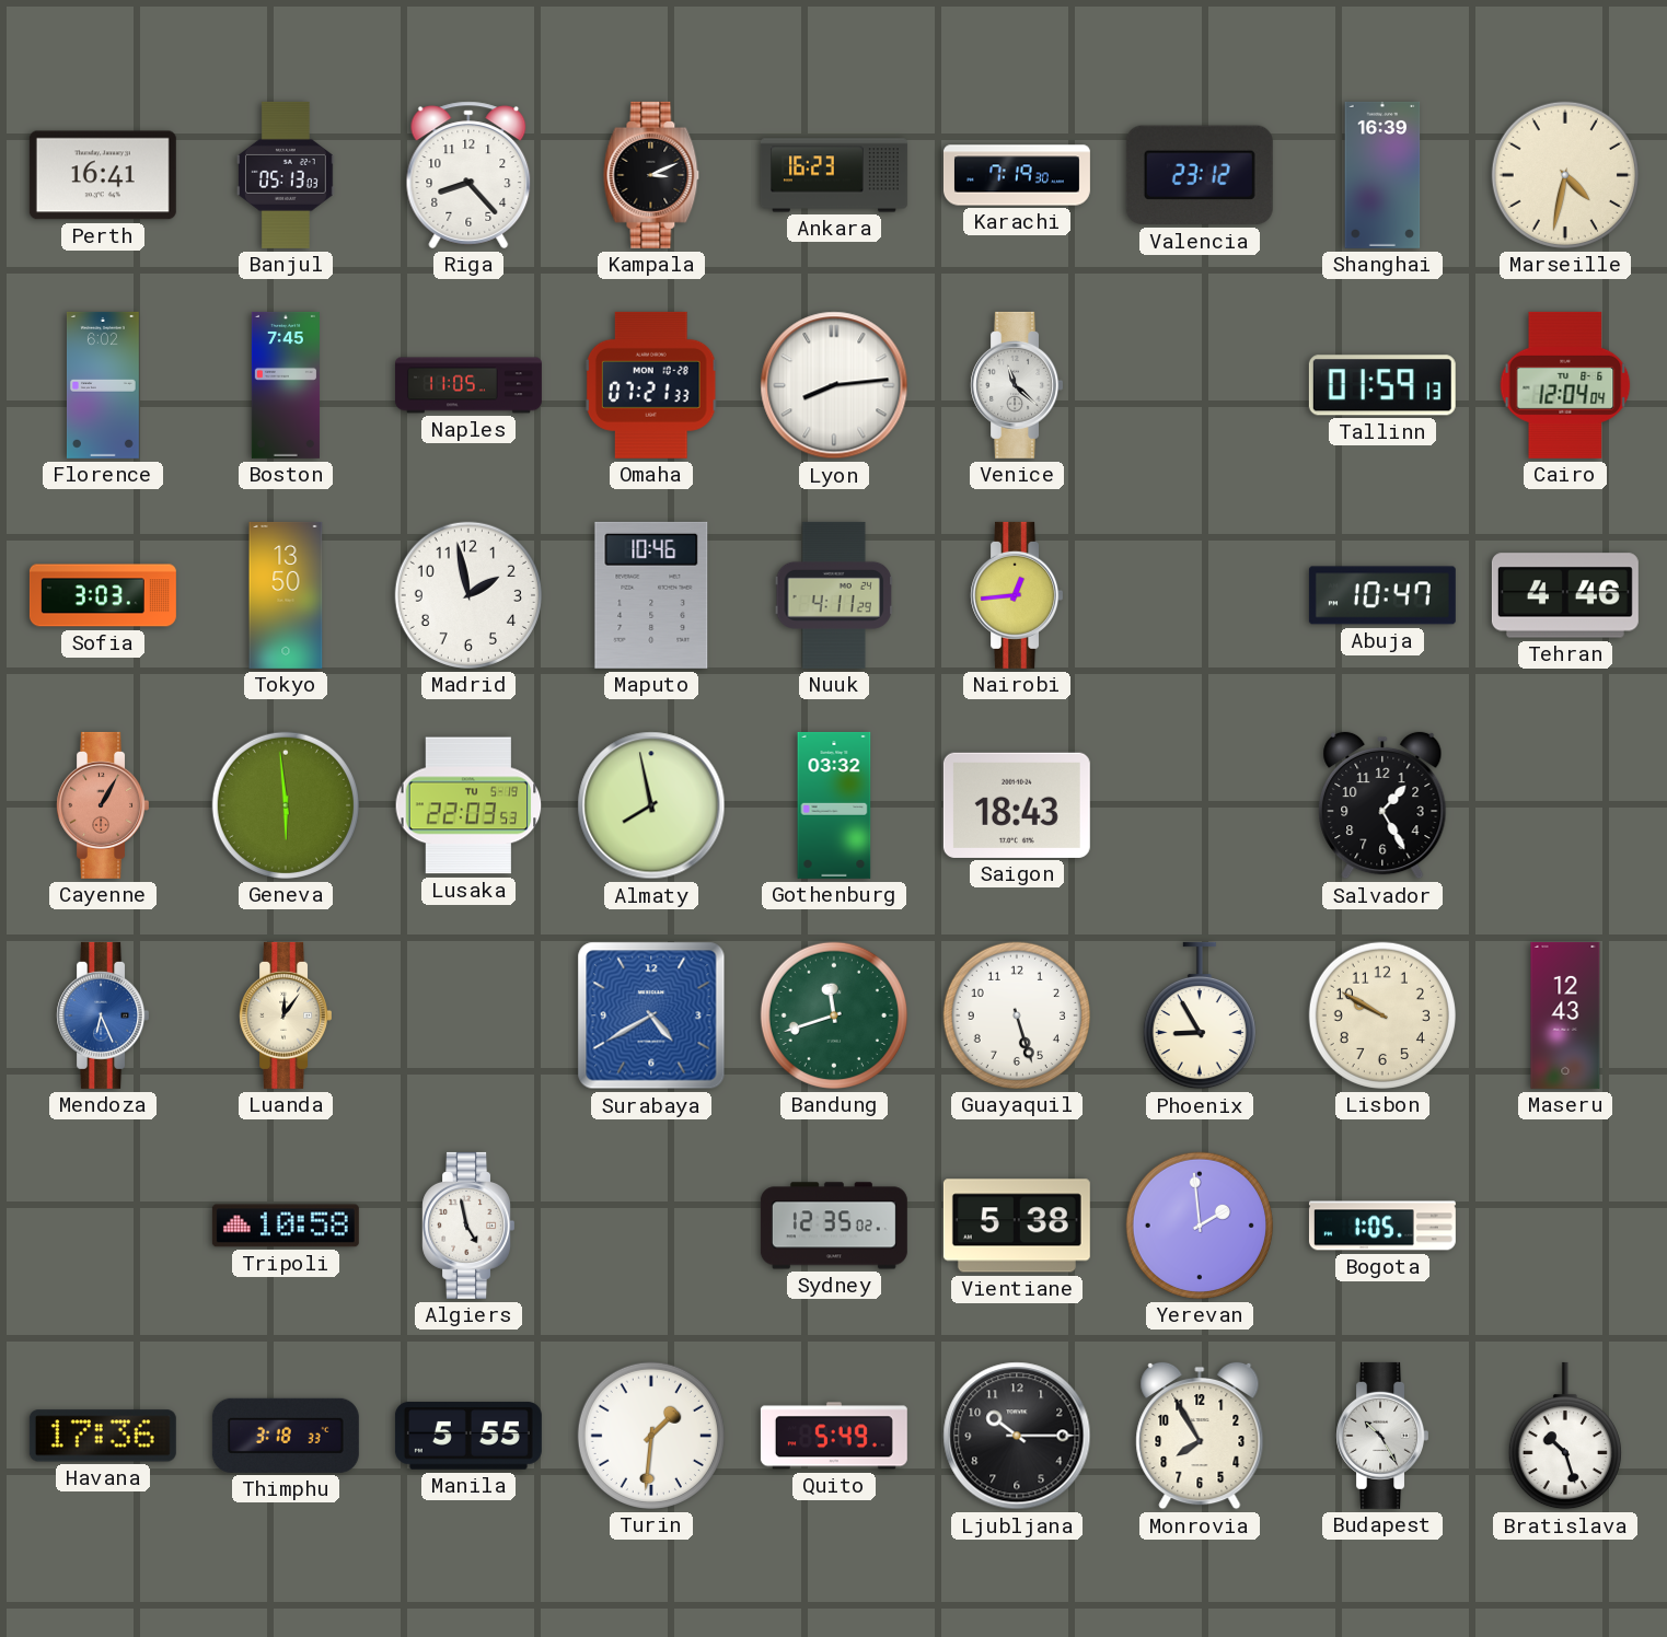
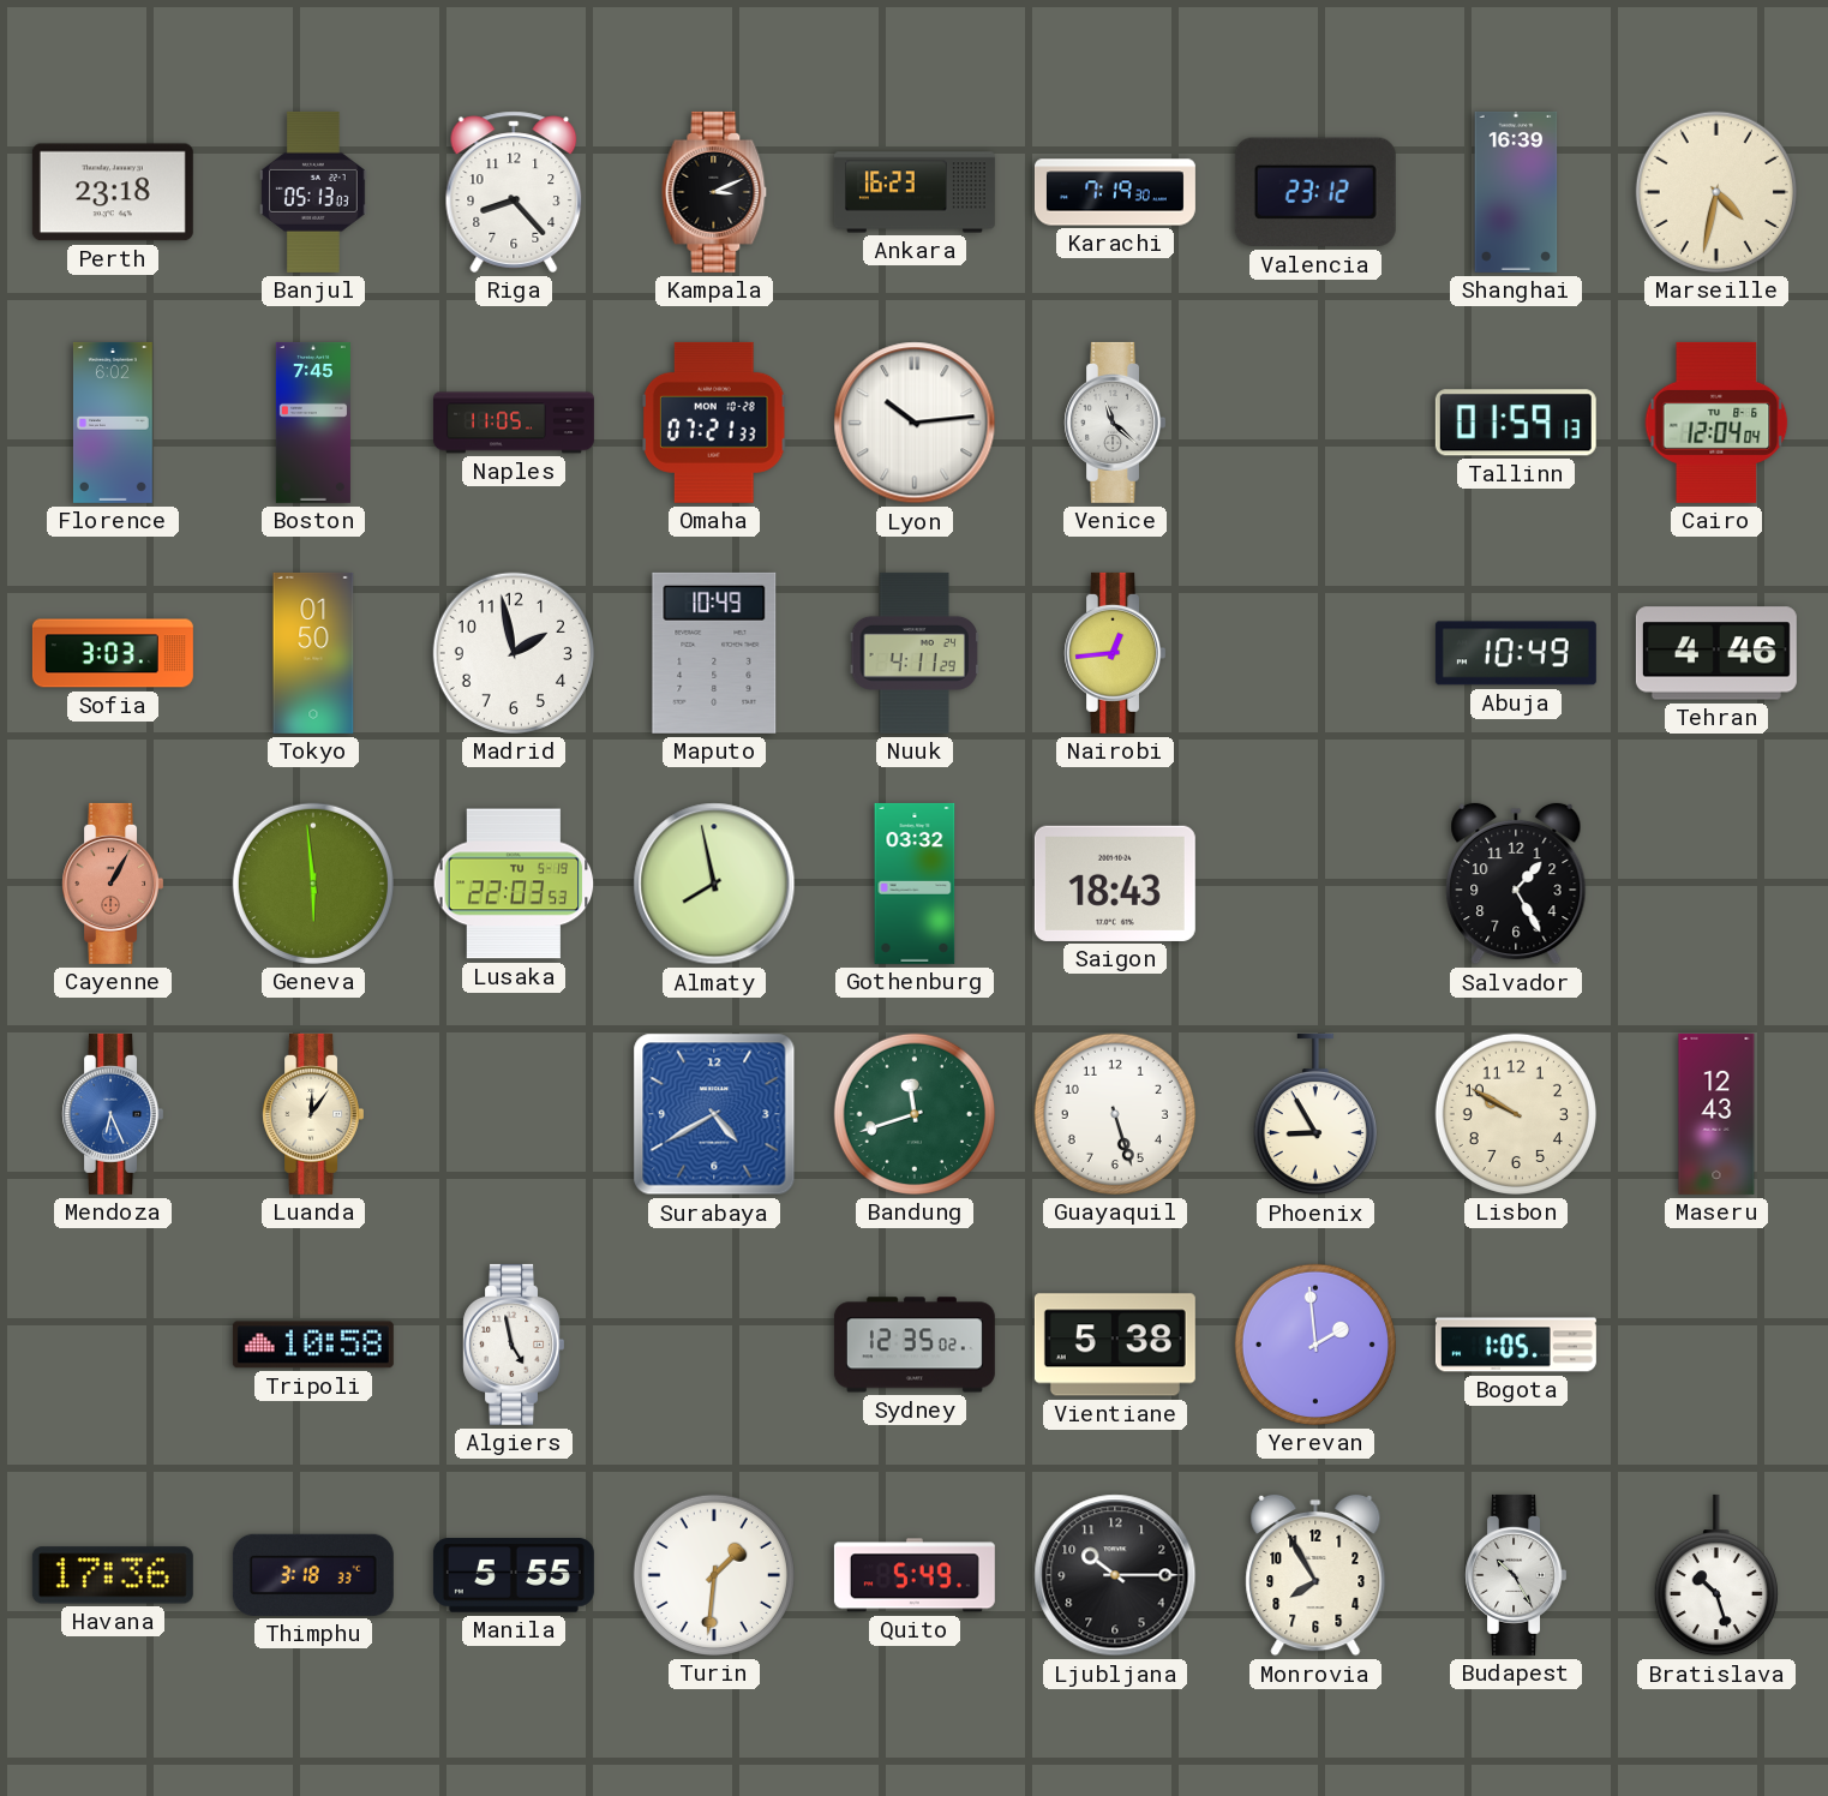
Perth: 16:41 -> 23:18 (113, 192)
Lyon: 8:14 -> 10:14 (915, 423)
Tokyo: 13:50 -> 01:50 (313, 653)
Maputo: 10:46 -> 10:49 (714, 653)
Abuja: 10:47 -> 10:49 (1516, 653)
